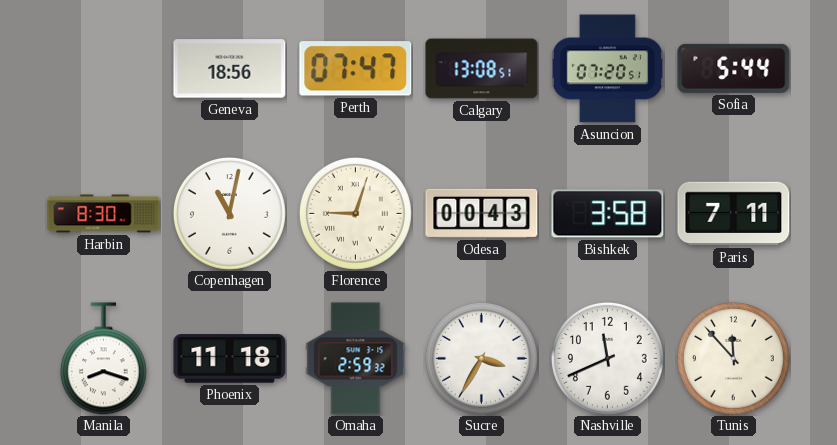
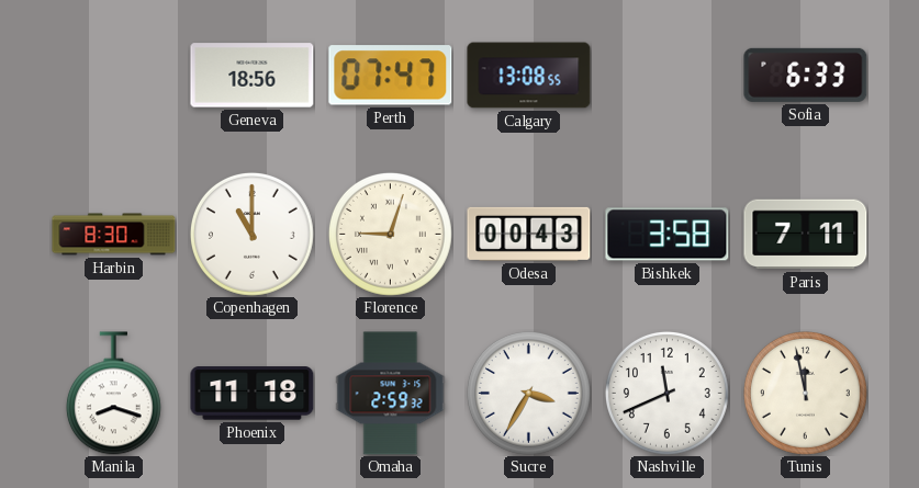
Calgary: 13:08:51 -> 13:08:55 (529, 76)
Asuncion: 07:20 -> none (607, 69)
Sofia: 5:44 -> 6:33 (806, 75)
Copenhagen: 11:02 -> 11:00 (251, 234)
Tunis: 11:53 -> 11:58 (805, 393)
